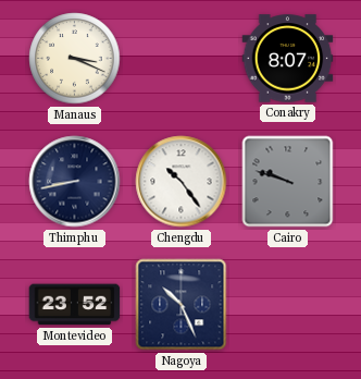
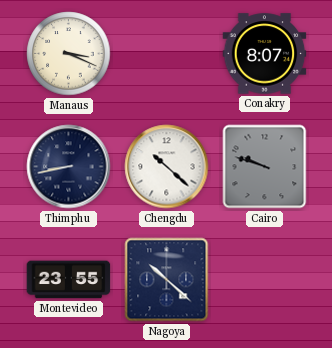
Chengdu: 10:24 -> 10:22 (167, 167)
Montevideo: 23:52 -> 23:55 (69, 280)
Nagoya: 10:26 -> 10:22 (167, 280)
